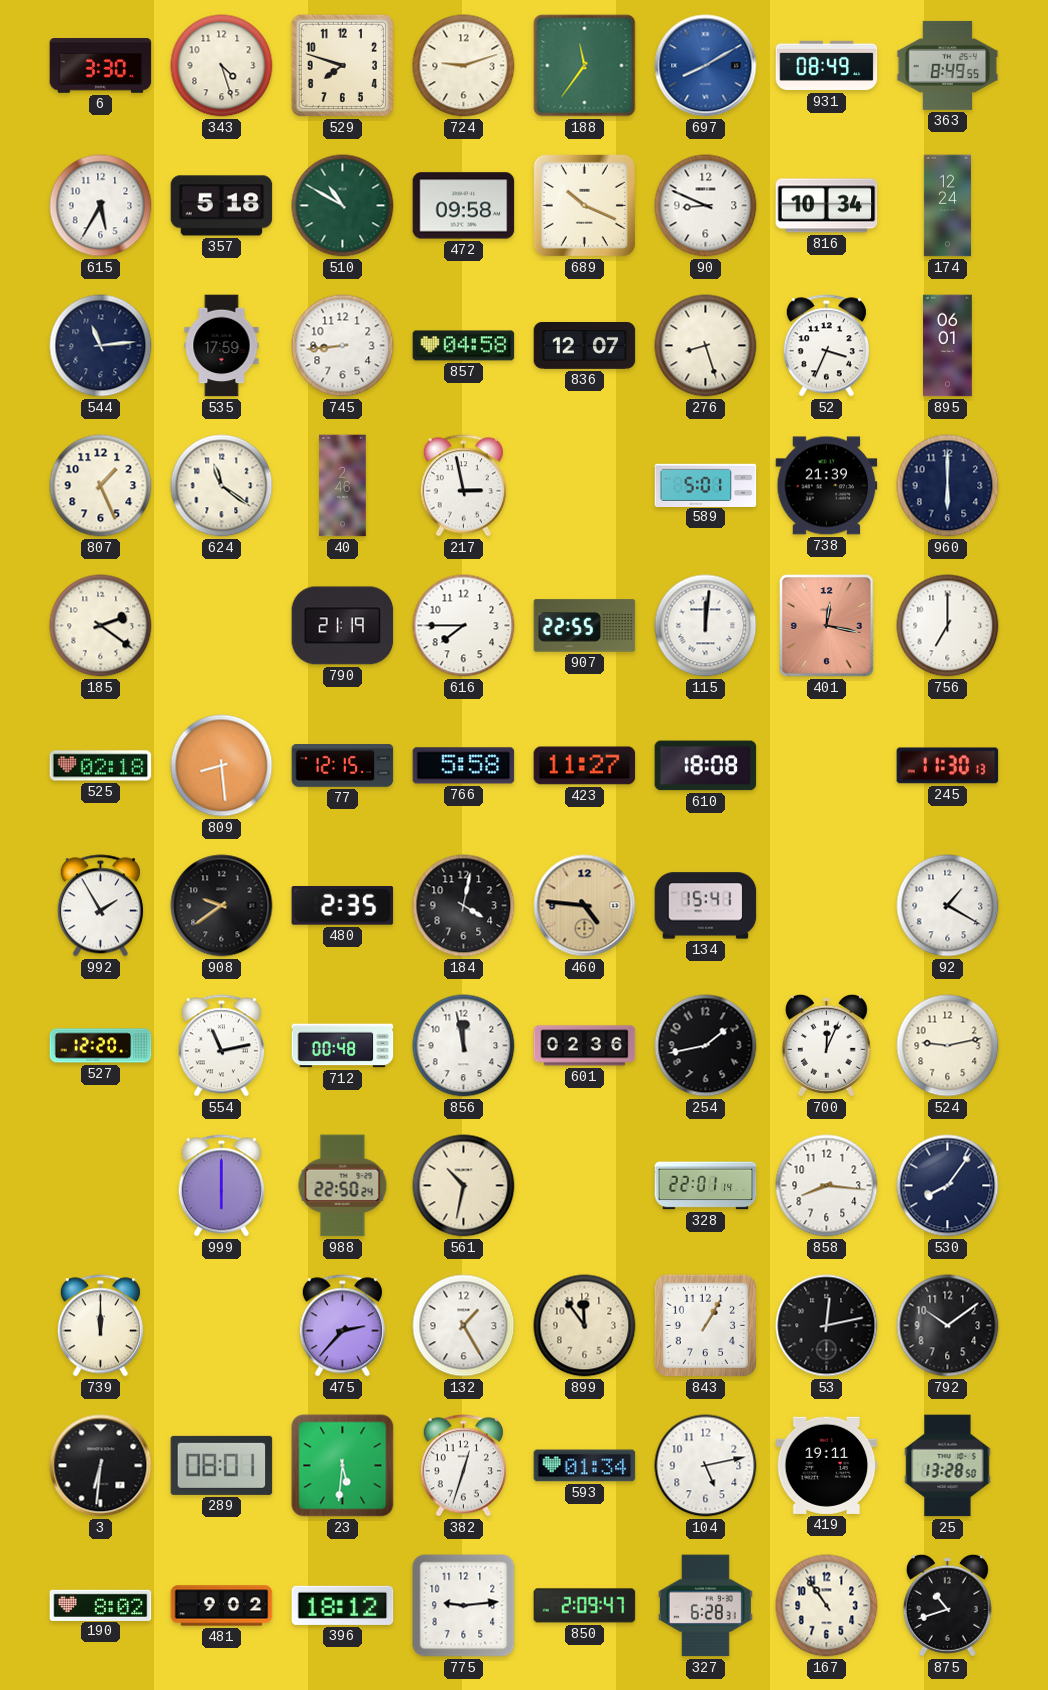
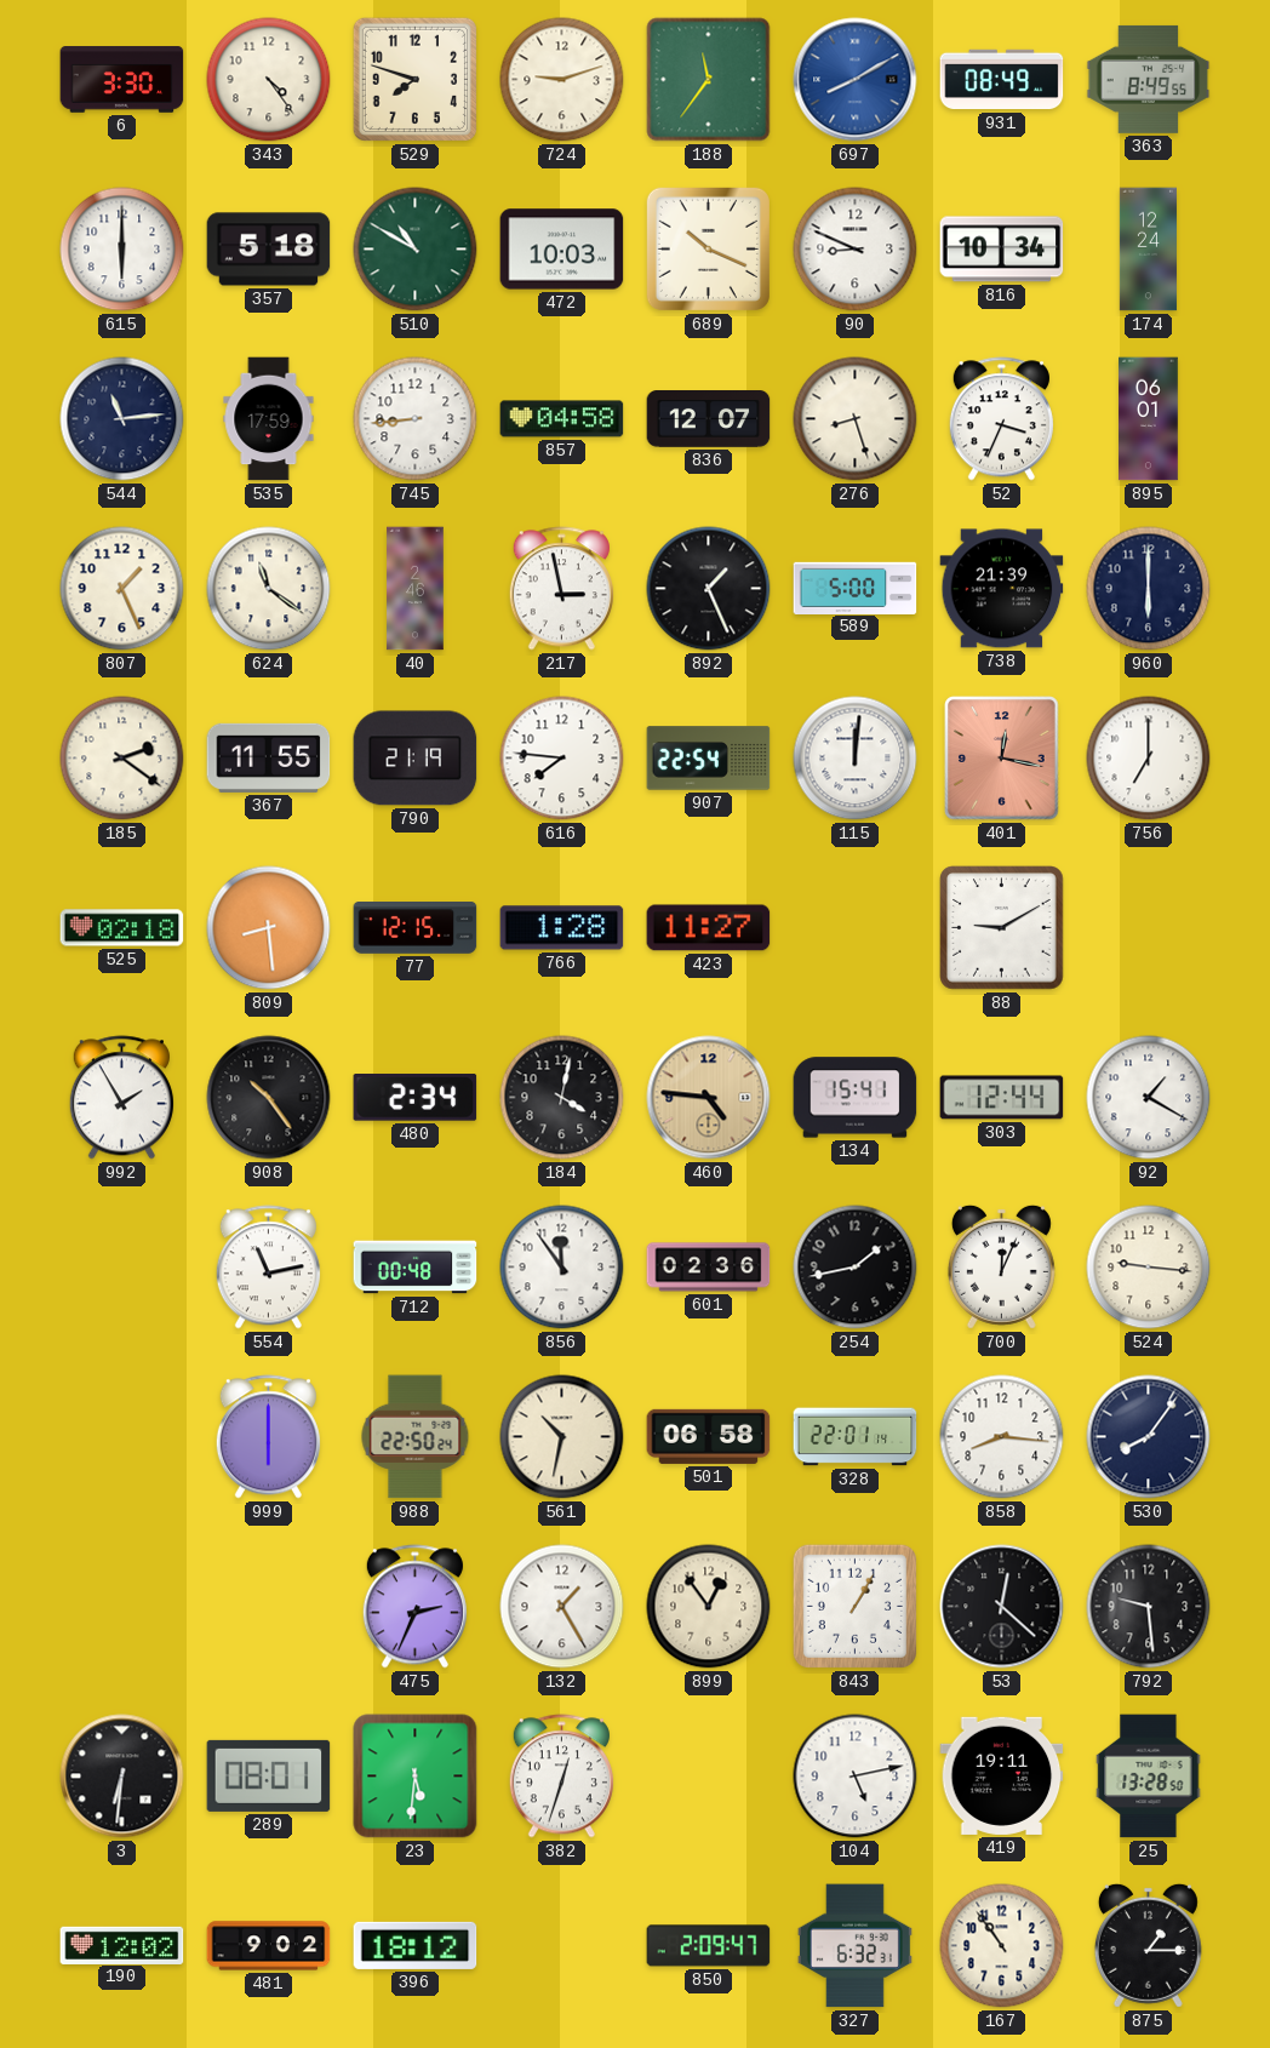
343: 4:27 -> 4:24 (269, 80)
615: 5:35 -> 6:00 (122, 250)
472: 09:58 -> 10:03 (562, 250)
892: none -> 1:26 (709, 589)
589: 5:01 -> 5:00 (856, 588)
367: none -> 11:55 (269, 757)
616: 7:45 -> 7:46 (562, 759)
907: 22:55 -> 22:54 (709, 759)
766: 5:58 -> 1:28 (562, 928)
610: 18:08 -> none (706, 766)
88: none -> 9:10 (1002, 928)
245: 11:30 -> none (948, 766)
908: 9:39 -> 10:24 (269, 1098)
480: 2:35 -> 2:34 (416, 1098)
303: none -> 12:44 (1002, 1098)
527: 12:20 -> none (101, 1046)
856: 11:58 -> 11:54 (562, 1268)
524: 9:13 -> 9:16 (1149, 1268)
501: none -> 06:58 (709, 1436)
739: 12:00 -> none (100, 1326)
475: 2:37 -> 2:34 (414, 1607)
899: 11:54 -> 12:54 (709, 1607)
53: 12:13 -> 12:22 (1002, 1607)
792: 10:09 -> 9:29 (1149, 1607)
593: 01:34 -> none (585, 1466)
190: 8:02 -> 12:02 (122, 1945)
775: 9:14 -> none (464, 1606)
327: 6:28 -> 6:32 (854, 1946)
875: 10:42 -> 1:15 (1148, 1945)
